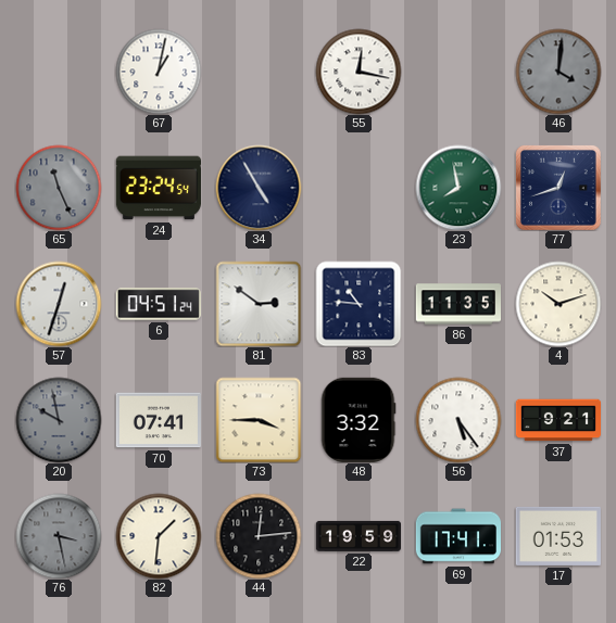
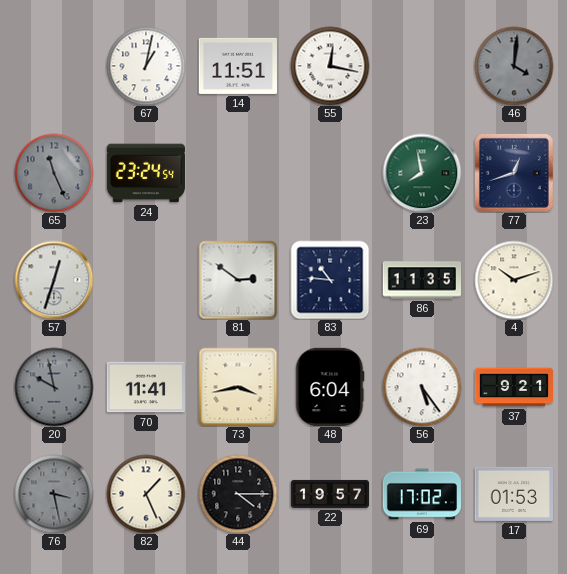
14: none -> 11:51 (238, 66)
34: 4:55 -> none (259, 188)
6: 04:51 -> none (159, 304)
70: 07:41 -> 11:41 (146, 387)
73: 3:45 -> 3:43 (238, 387)
48: 3:32 -> 6:04 (330, 387)
82: 1:31 -> 1:26 (146, 494)
44: 12:14 -> 4:15 (238, 494)
22: 19:59 -> 19:57 (329, 494)
69: 17:41 -> 17:02 (421, 494)
